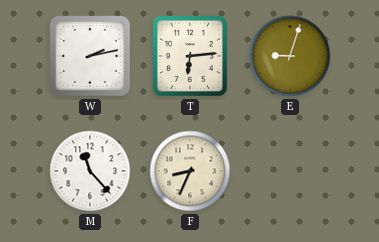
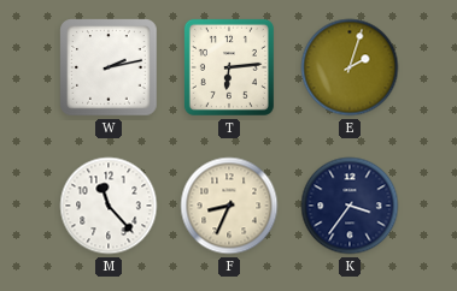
E: 9:03 -> 2:03 (350, 67)
K: none -> 3:36 (350, 206)
